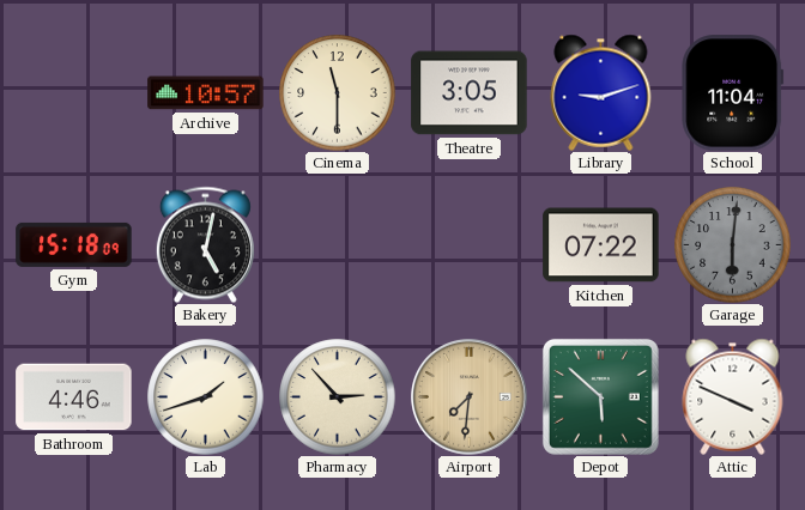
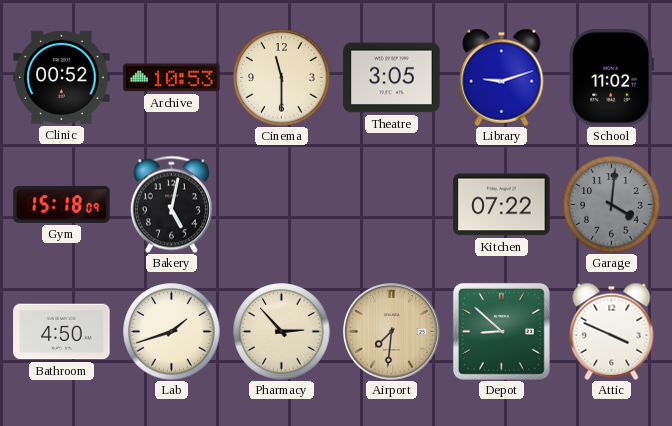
Clinic: none -> 00:52 (62, 77)
Archive: 10:57 -> 10:53 (172, 78)
School: 11:04 -> 11:02 (612, 78)
Garage: 6:01 -> 4:01 (612, 205)
Bathroom: 4:46 -> 4:50 (62, 332)
Depot: 5:52 -> 8:52 (501, 331)
